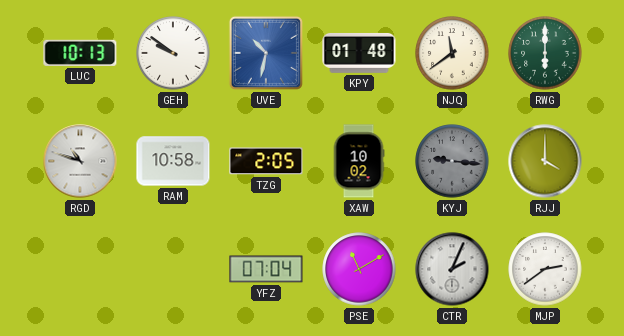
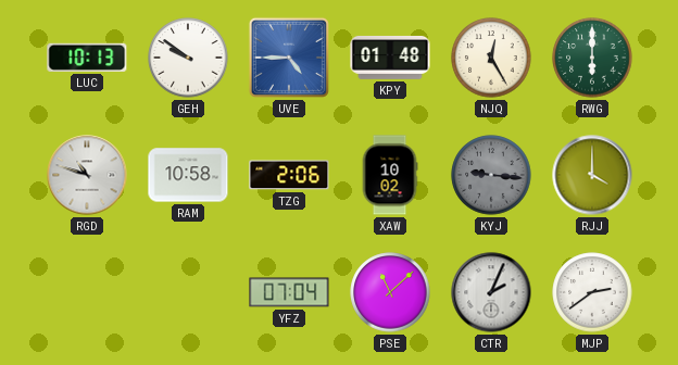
UVE: 10:32 -> 4:45 (289, 58)
NJQ: 11:39 -> 12:25 (491, 58)
TZG: 2:05 -> 2:06 (289, 175)
PSE: 11:10 -> 11:08 (390, 292)
